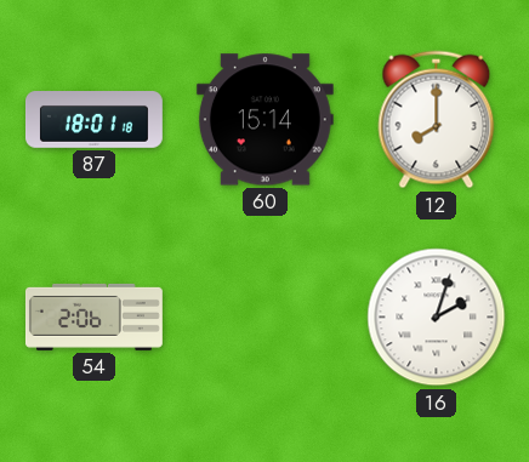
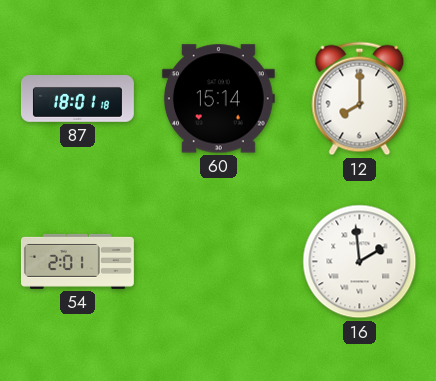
54: 2:06 -> 2:01 (77, 261)
16: 2:03 -> 1:59 (360, 262)
